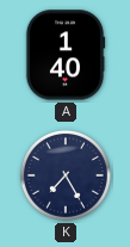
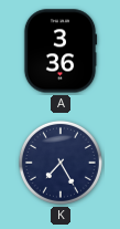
A: 1:40 -> 3:36 (61, 51)
